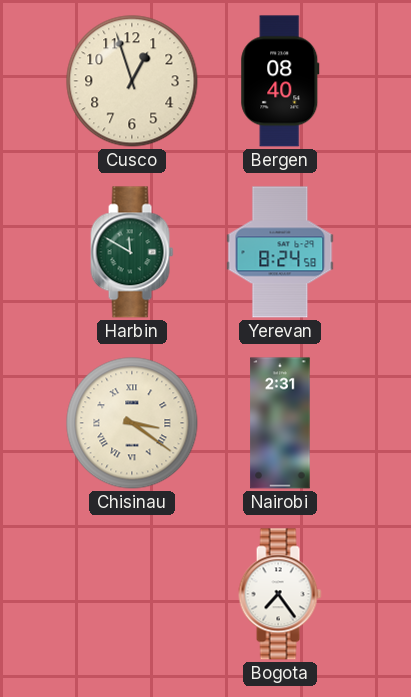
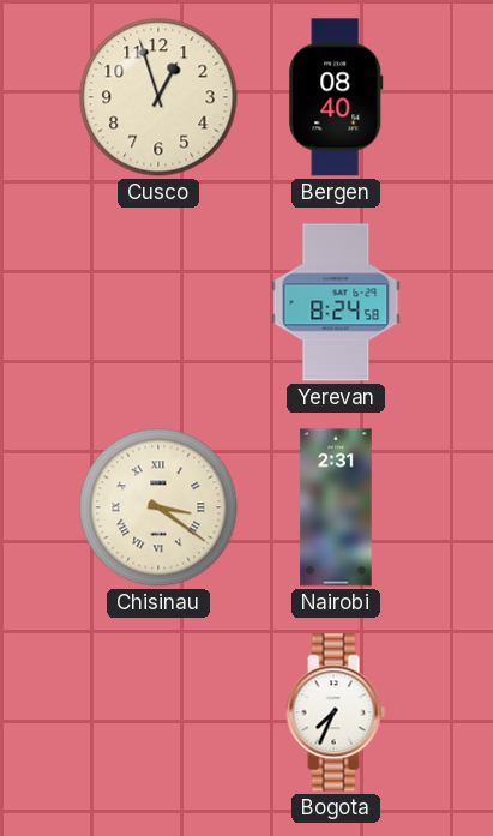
Harbin: 11:50 -> none (132, 252)
Bogota: 7:24 -> 7:34 (336, 712)
